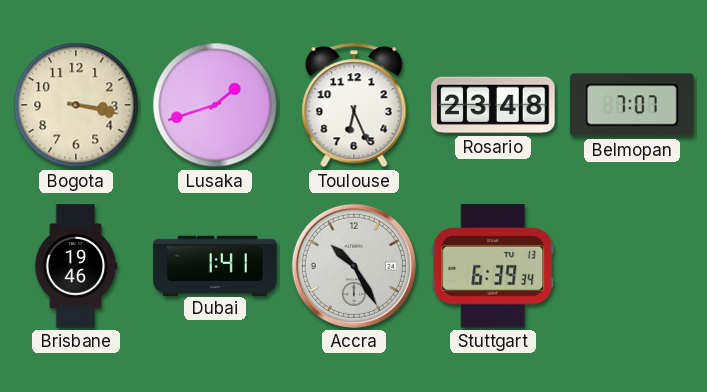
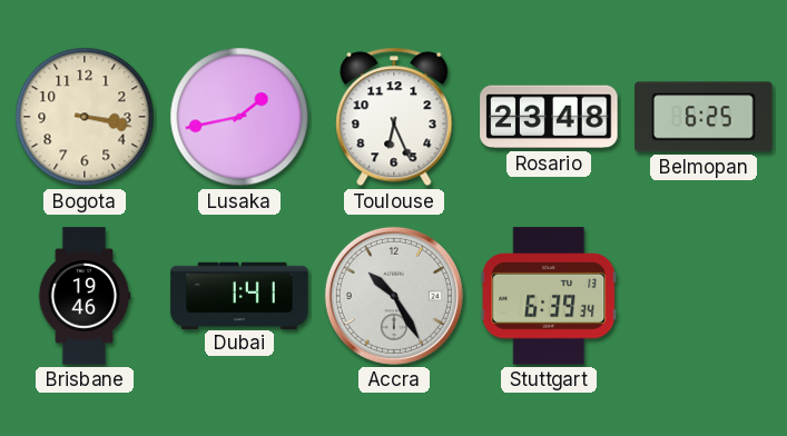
Lusaka: 1:42 -> 1:43 (239, 117)
Belmopan: 7:07 -> 6:25 (704, 117)
